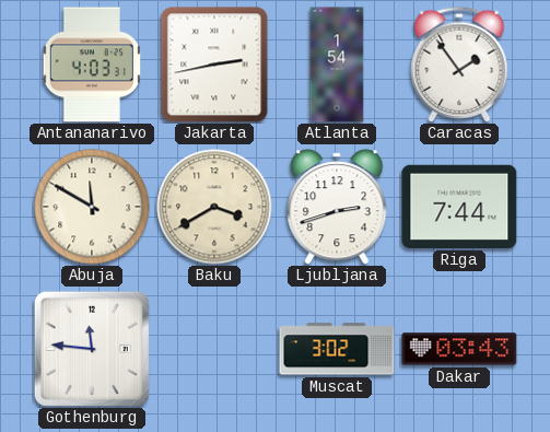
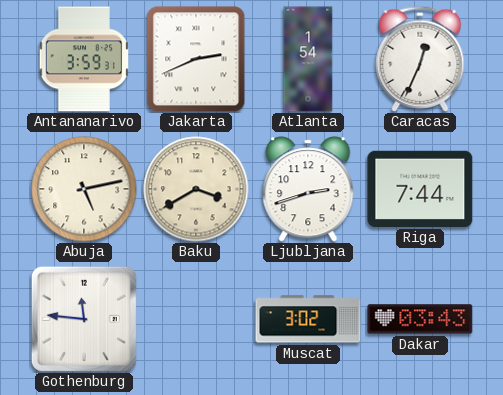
Antananarivo: 4:03 -> 3:59 (84, 59)
Jakarta: 2:43 -> 2:41 (196, 59)
Caracas: 1:54 -> 12:34 (420, 59)
Abuja: 11:50 -> 5:13 (84, 189)
